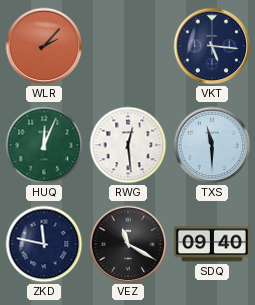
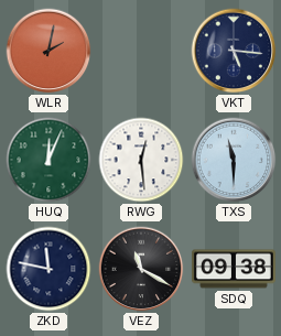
WLR: 2:07 -> 2:02 (48, 51)
SDQ: 09:40 -> 09:38 (234, 269)
